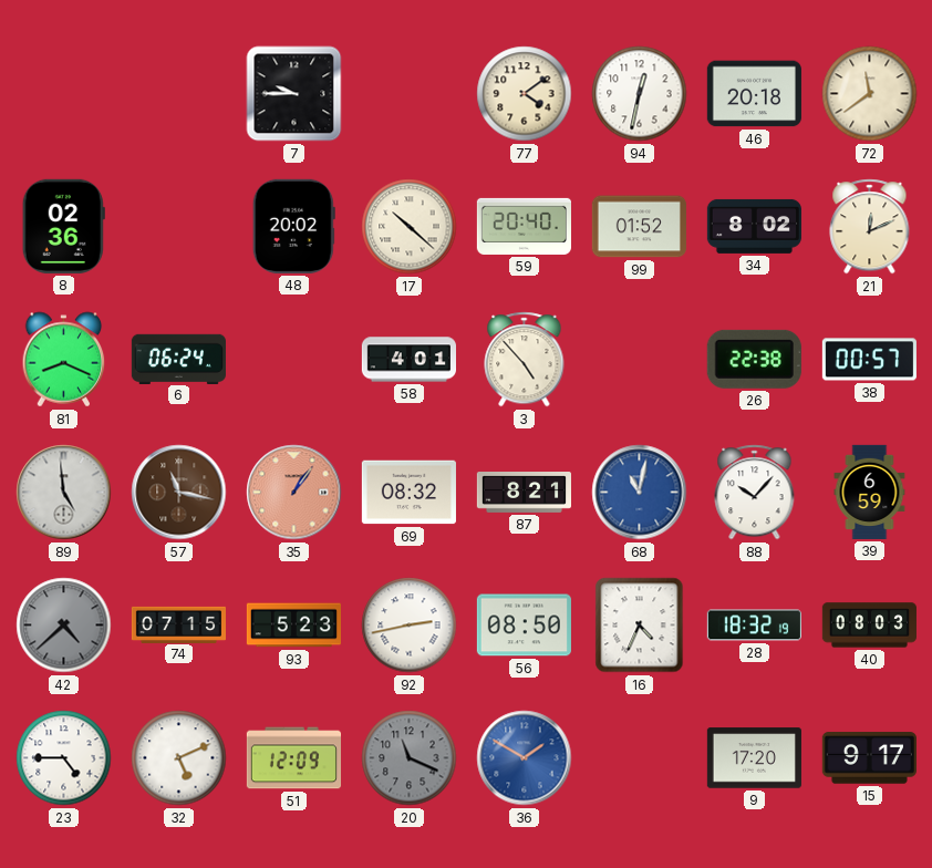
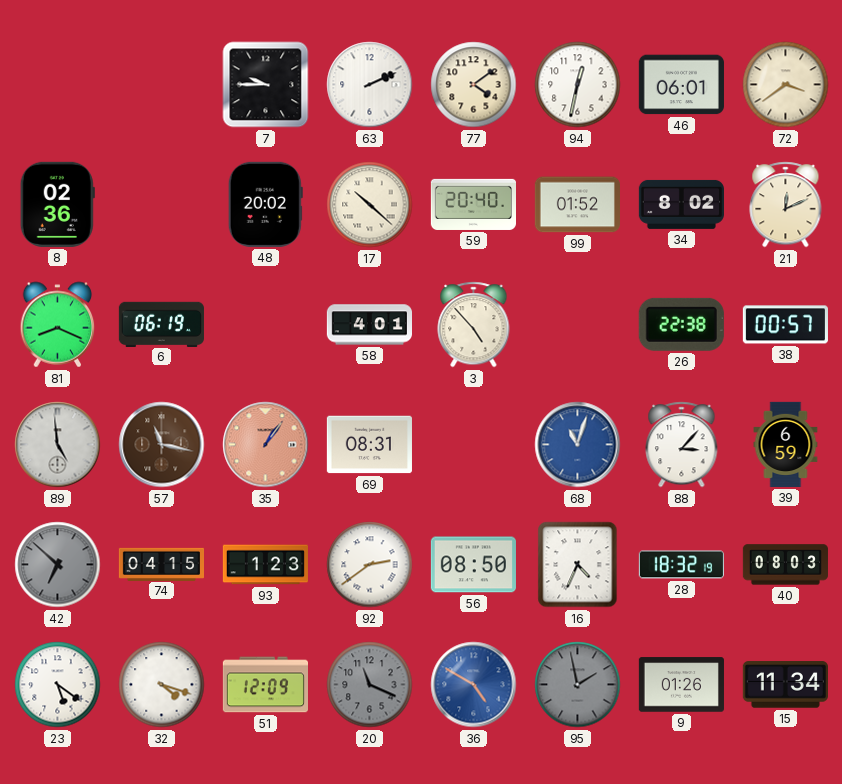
63: none -> 2:11 (370, 85)
46: 20:18 -> 06:01 (681, 85)
72: 11:39 -> 3:39 (786, 85)
6: 06:24 -> 06:19 (161, 324)
69: 08:32 -> 08:31 (369, 445)
87: 8:21 -> none (524, 493)
68: 11:02 -> 11:03 (578, 445)
88: 10:07 -> 3:07 (682, 445)
42: 4:38 -> 6:52 (58, 565)
74: 07:15 -> 04:15 (161, 564)
93: 5:23 -> 1:23 (265, 565)
92: 2:43 -> 2:39 (370, 565)
23: 4:45 -> 5:21 (58, 685)
32: 5:11 -> 4:18 (162, 685)
36: 1:50 -> 4:50 (474, 685)
95: none -> 1:58 (578, 685)
9: 17:20 -> 01:26 (681, 685)
15: 9:17 -> 11:34 (785, 685)
